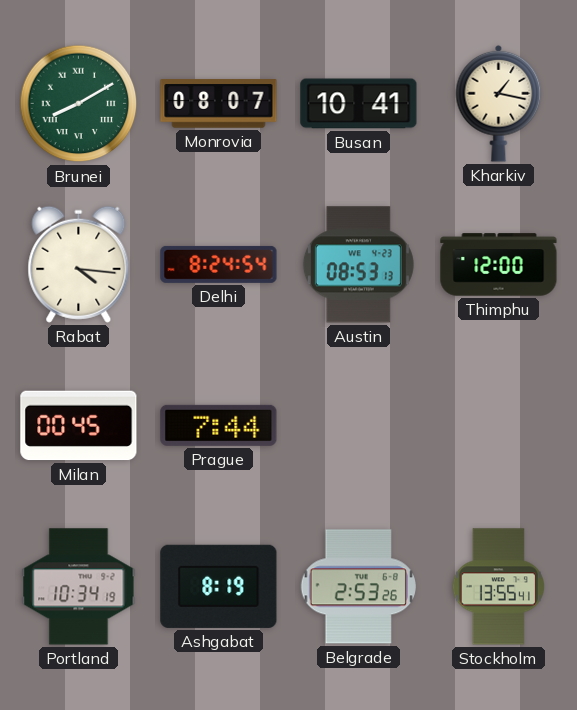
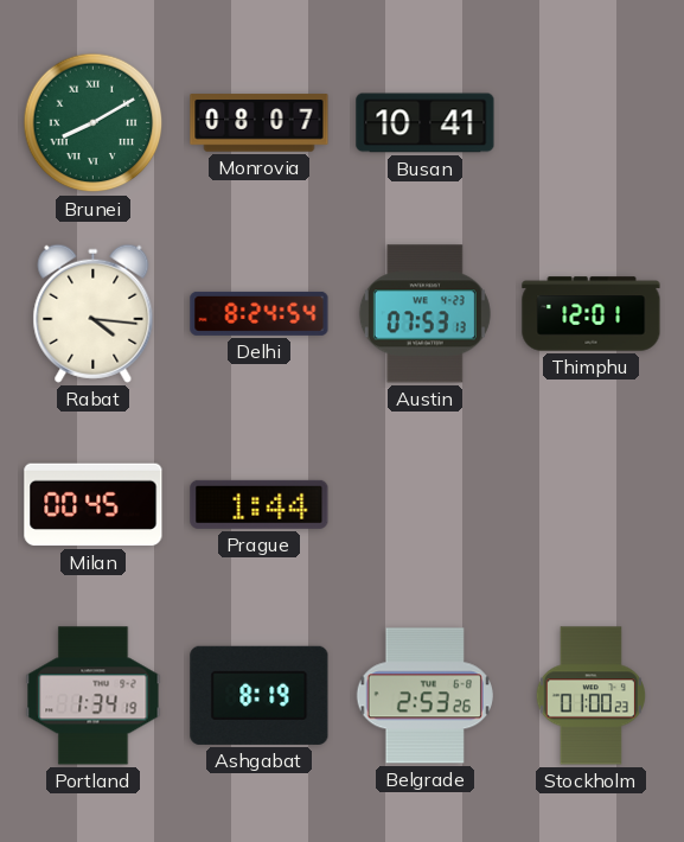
Kharkiv: 1:17 -> none (499, 103)
Austin: 08:53 -> 07:53 (424, 314)
Thimphu: 12:00 -> 12:01 (592, 314)
Prague: 7:44 -> 1:44 (260, 504)
Portland: 10:34 -> 1:34 (94, 696)
Stockholm: 13:55 -> 01:00 (590, 696)
